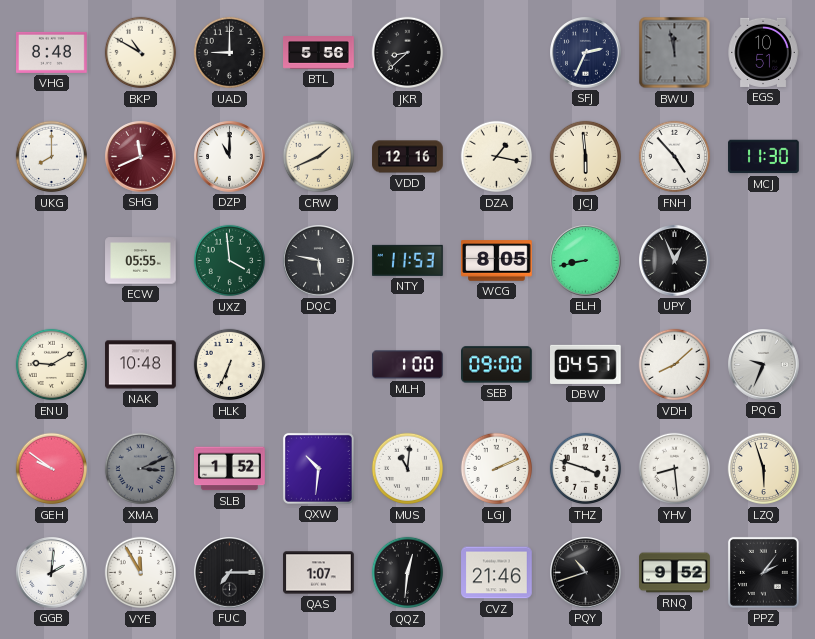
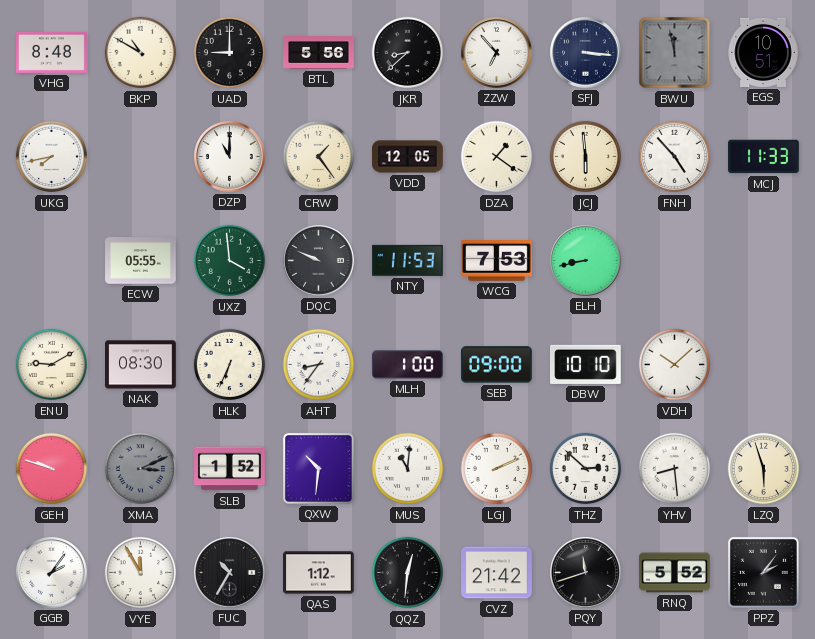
ZZW: none -> 6:53 (497, 53)
SFJ: 2:34 -> 3:16 (586, 53)
UKG: 8:00 -> 7:43 (52, 157)
SHG: 11:41 -> none (141, 157)
CRW: 1:41 -> 1:24 (319, 157)
VDD: 12:16 -> 12:05 (408, 157)
DZA: 1:17 -> 1:21 (497, 157)
MCJ: 11:30 -> 11:33 (764, 157)
DQC: 5:47 -> 9:49 (319, 261)
WCG: 8:05 -> 7:53 (497, 261)
UPY: 12:56 -> none (675, 261)
NAK: 10:48 -> 08:30 (141, 365)
AHT: none -> 8:36 (319, 365)
DBW: 04:57 -> 10:10 (586, 364)
VDH: 8:08 -> 10:08 (675, 365)
PQG: 9:34 -> none (764, 365)
GEH: 9:51 -> 9:48 (52, 469)
THZ: 3:48 -> 2:52 (586, 469)
GGB: 2:01 -> 2:06 (52, 573)
FUC: 7:15 -> 10:35 (230, 573)
QAS: 1:07 -> 1:12 (319, 573)
CVZ: 21:46 -> 21:42 (497, 573)
PQY: 10:42 -> 11:42 (586, 573)
RNQ: 9:52 -> 5:52 (675, 573)
